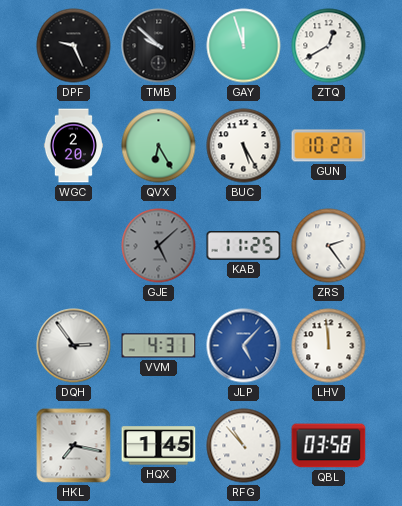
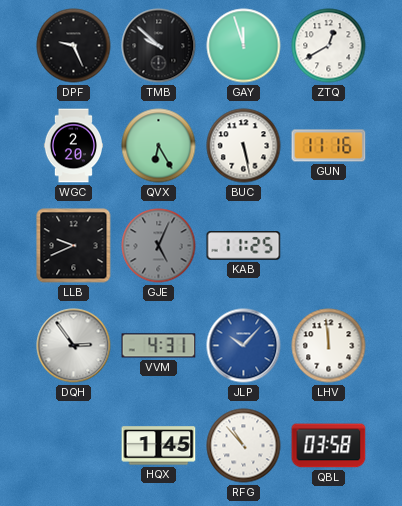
BUC: 5:25 -> 5:28 (244, 146)
GUN: 10:27 -> 11:16 (329, 146)
LLB: none -> 9:41 (74, 246)
GJE: 5:08 -> 5:04 (159, 246)
ZRS: 2:24 -> none (329, 246)
JLP: 5:07 -> 10:07 (244, 346)
HKL: 7:17 -> none (74, 446)
